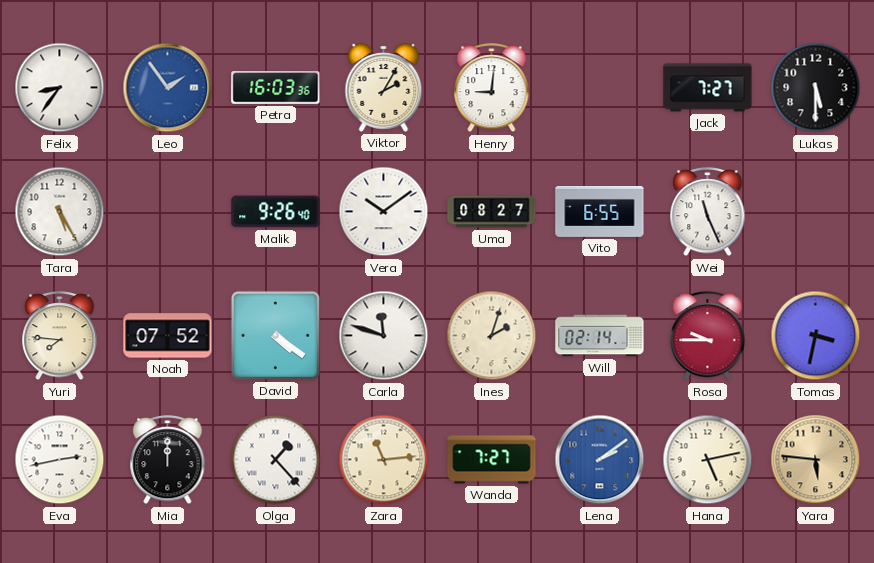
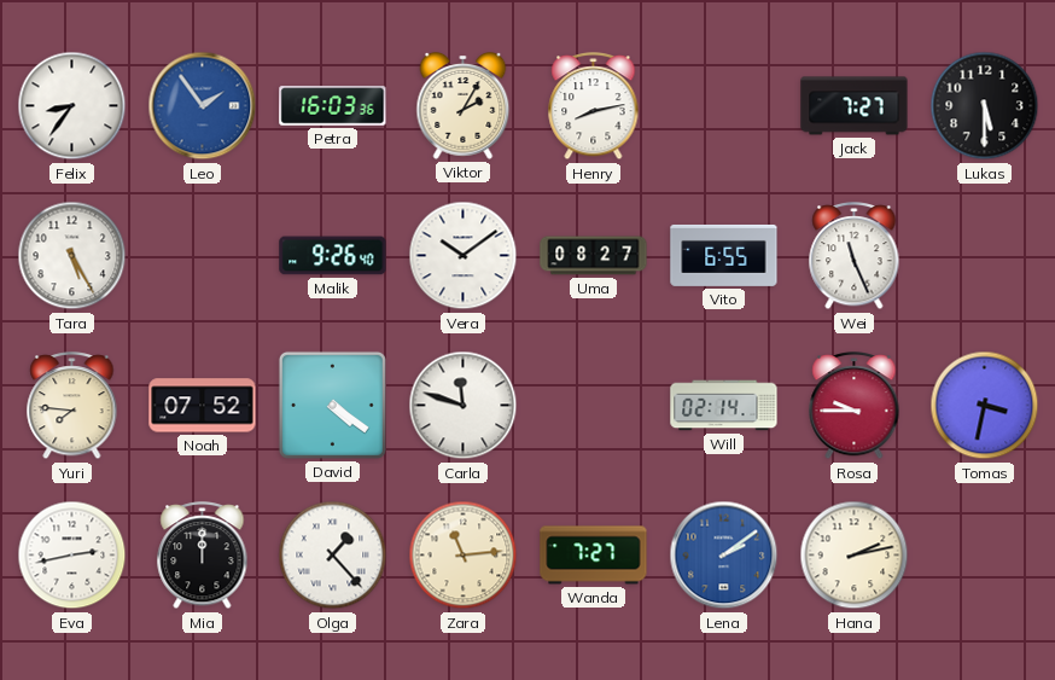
Henry: 9:01 -> 8:13 (594, 107)
Ines: 2:03 -> none (492, 336)
Hana: 5:13 -> 2:13 (855, 556)
Yara: 5:46 -> none (816, 460)
